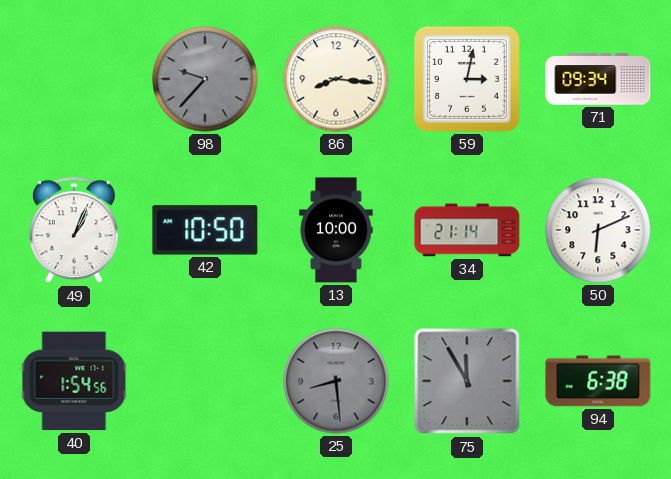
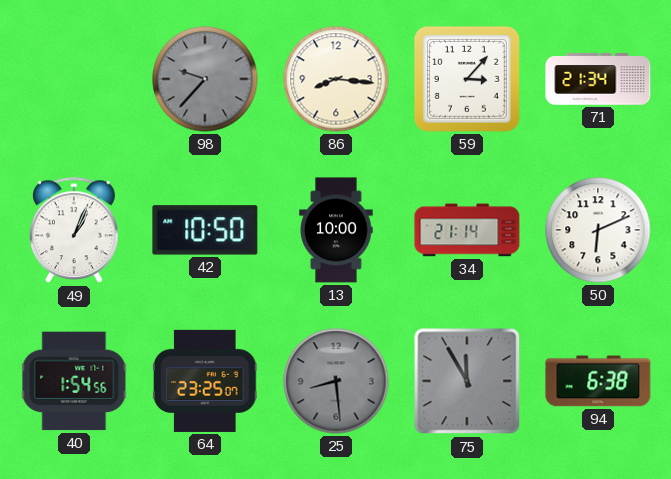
59: 3:02 -> 3:07 (467, 79)
71: 09:34 -> 21:34 (598, 79)
64: none -> 23:25 (206, 381)
